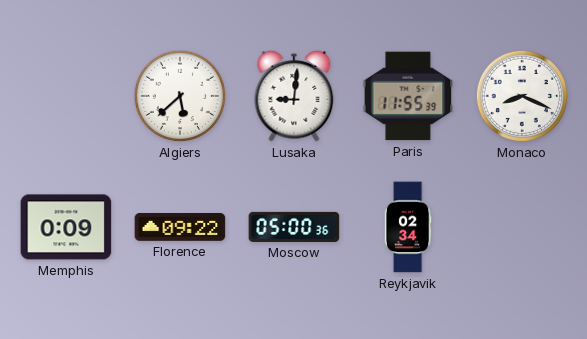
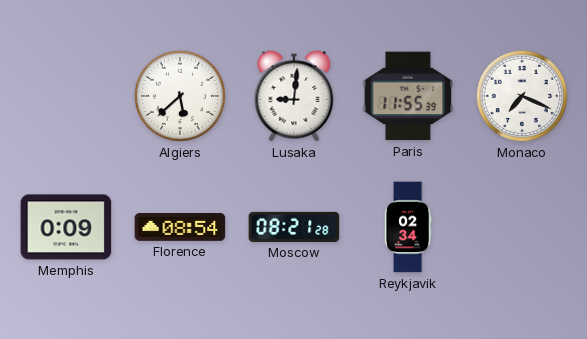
Monaco: 8:19 -> 7:19 (522, 96)
Florence: 09:22 -> 08:54 (180, 228)
Moscow: 05:00 -> 08:21 (294, 227)
